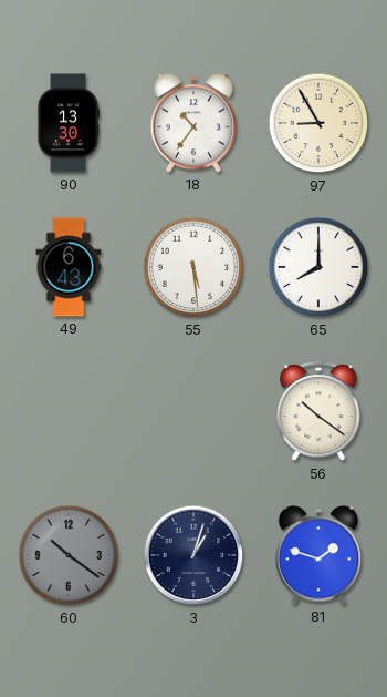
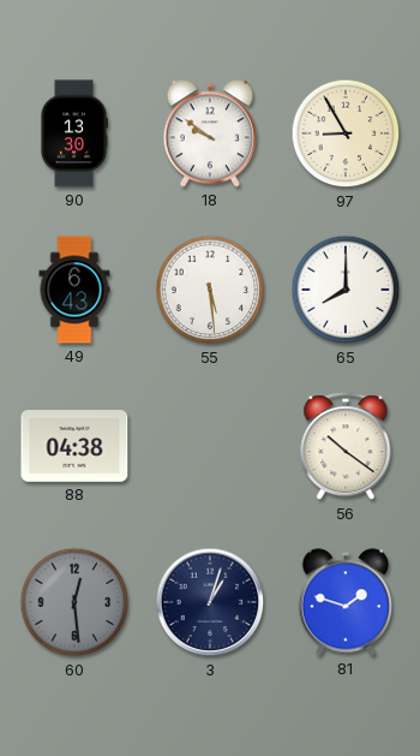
18: 10:36 -> 9:51 (210, 133)
88: none -> 04:38 (74, 446)
60: 10:21 -> 12:29 (74, 602)
